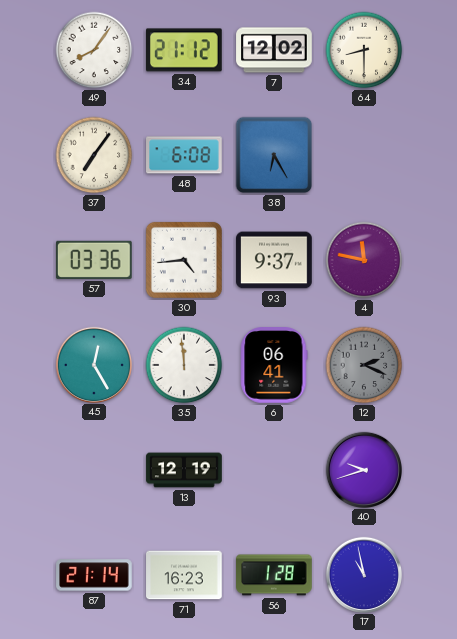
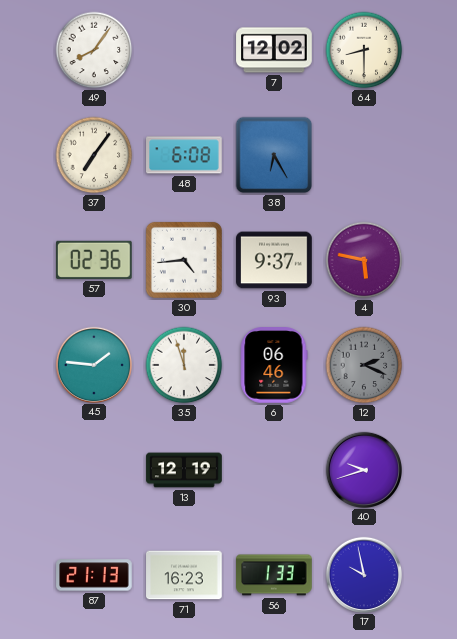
34: 21:12 -> none (185, 50)
57: 03:36 -> 02:36 (95, 260)
4: 11:47 -> 5:47 (364, 260)
45: 12:25 -> 1:46 (93, 364)
35: 11:59 -> 11:57 (184, 365)
6: 06:41 -> 06:46 (274, 365)
87: 21:14 -> 21:13 (94, 575)
56: 1:28 -> 1:33 (274, 575)
17: 10:58 -> 9:58 (363, 574)
